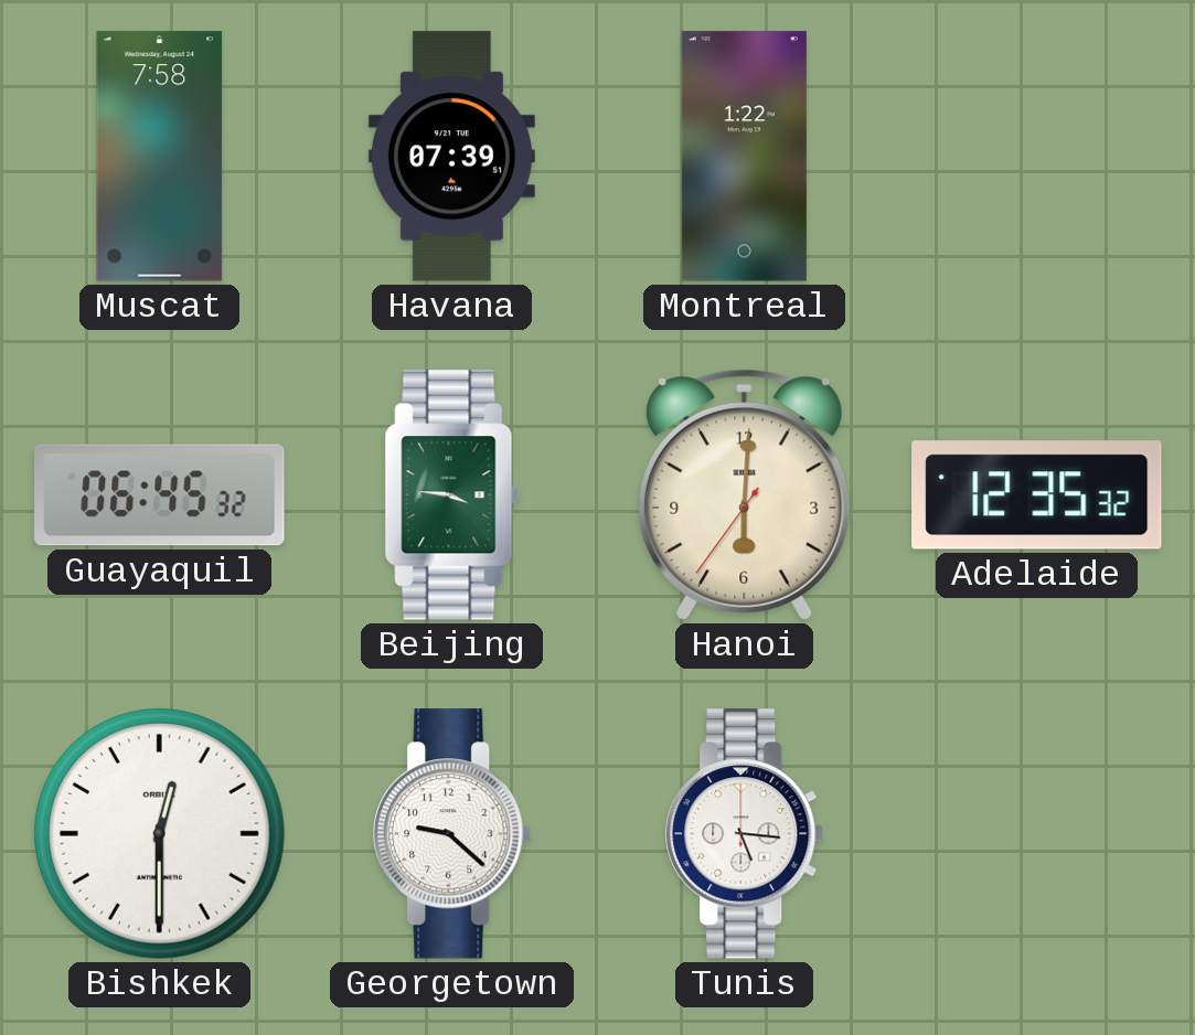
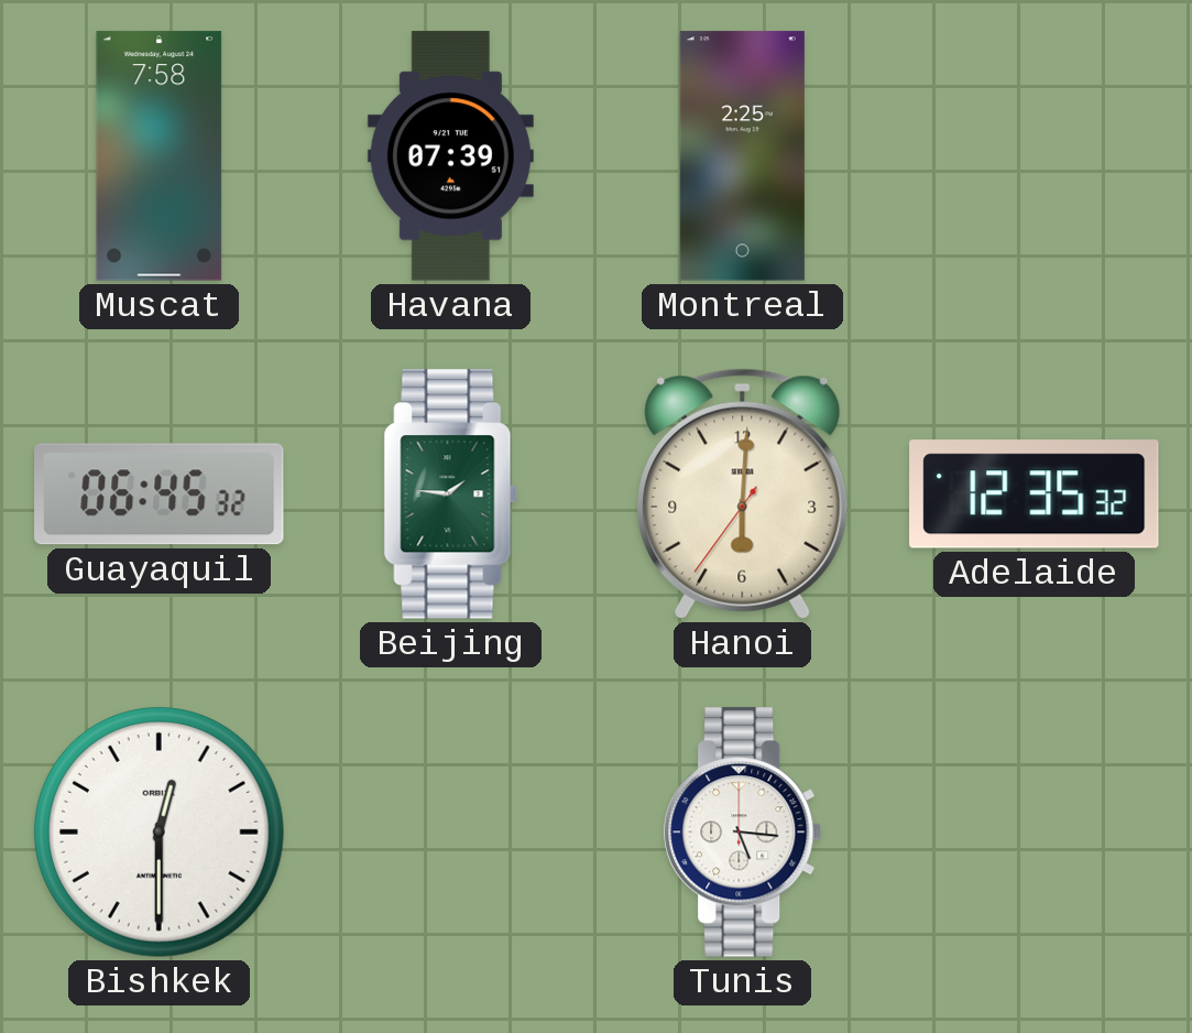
Montreal: 1:22 -> 2:25 (742, 156)
Beijing: 3:46 -> 1:46 (451, 494)
Georgetown: 9:22 -> none (452, 834)
